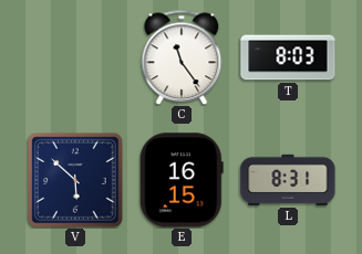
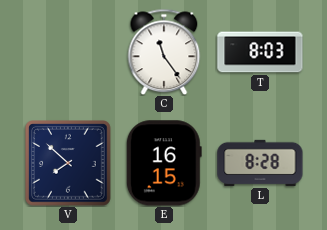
V: 5:52 -> 7:52 (69, 164)
L: 8:31 -> 8:28 (260, 163)
